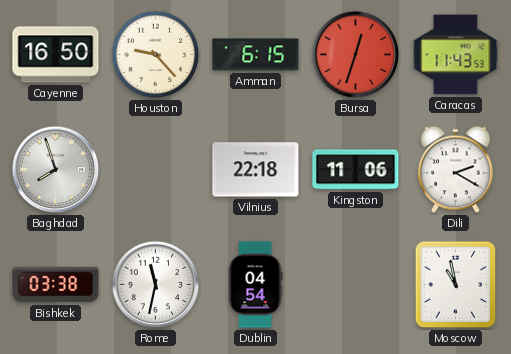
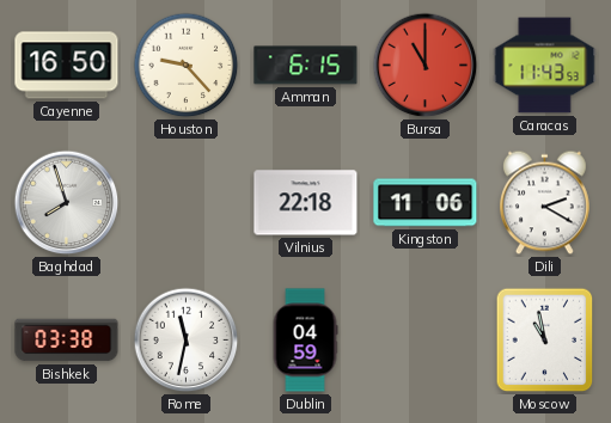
Bursa: 12:33 -> 11:00 (426, 66)
Dublin: 04:54 -> 04:59 (305, 341)
